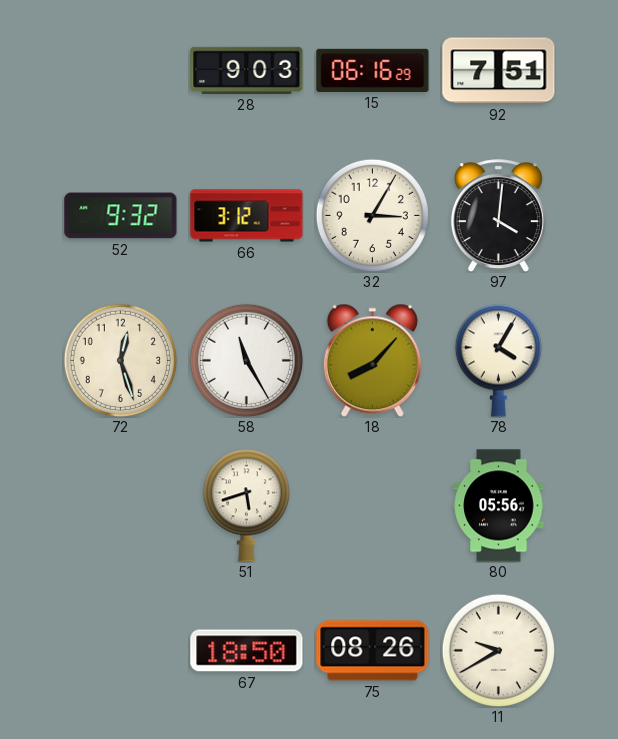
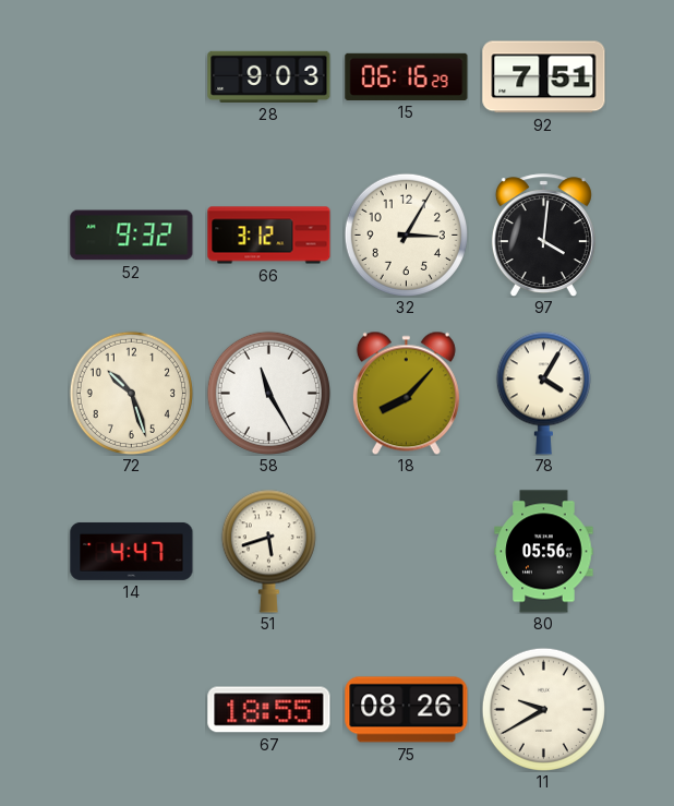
72: 12:27 -> 10:27 (131, 393)
14: none -> 4:47 (132, 551)
67: 18:50 -> 18:55 (269, 710)
